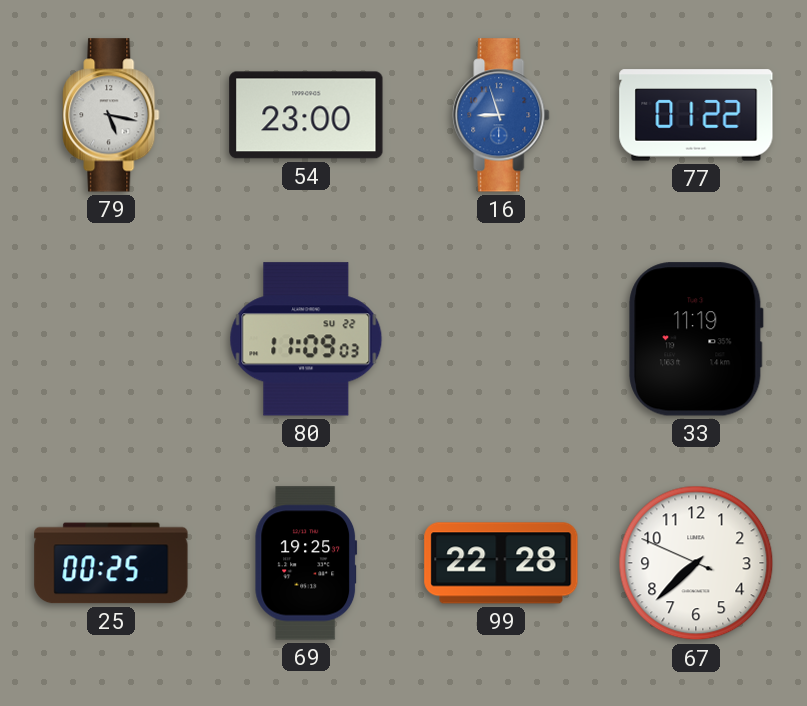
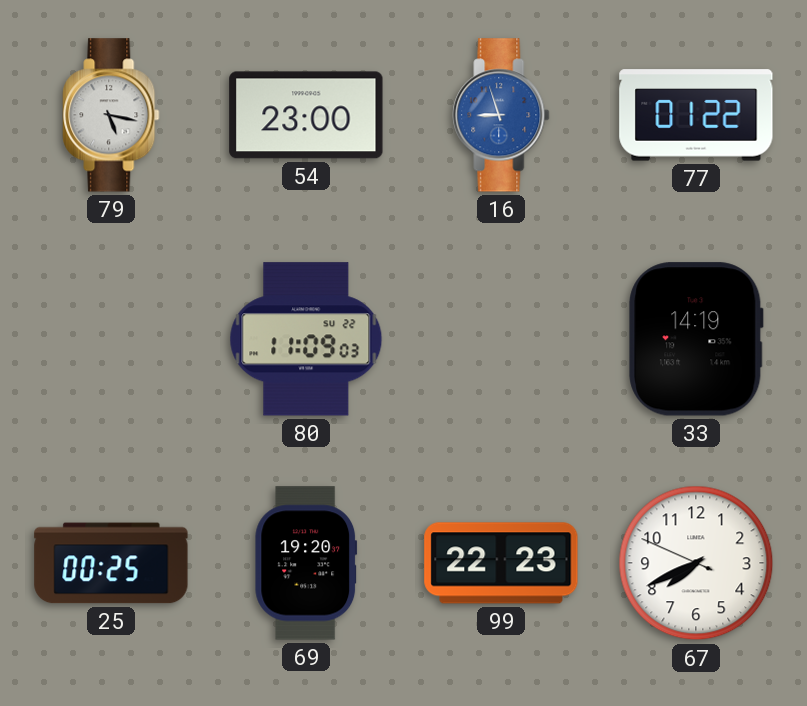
33: 11:19 -> 14:19 (696, 339)
69: 19:25 -> 19:20 (306, 563)
99: 22:28 -> 22:23 (501, 563)
67: 7:37 -> 7:40 (696, 563)
